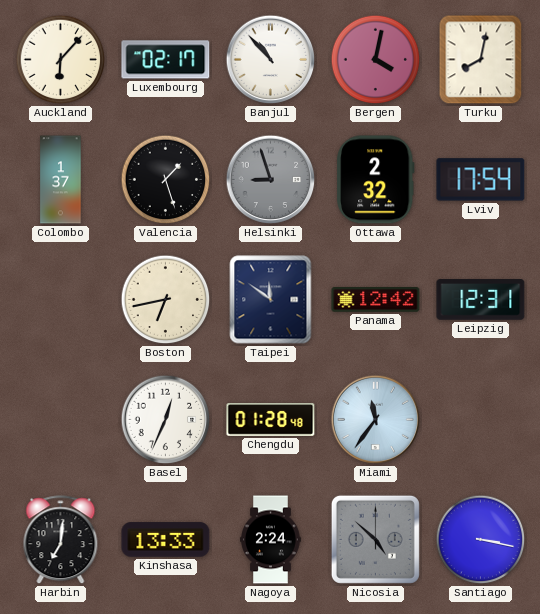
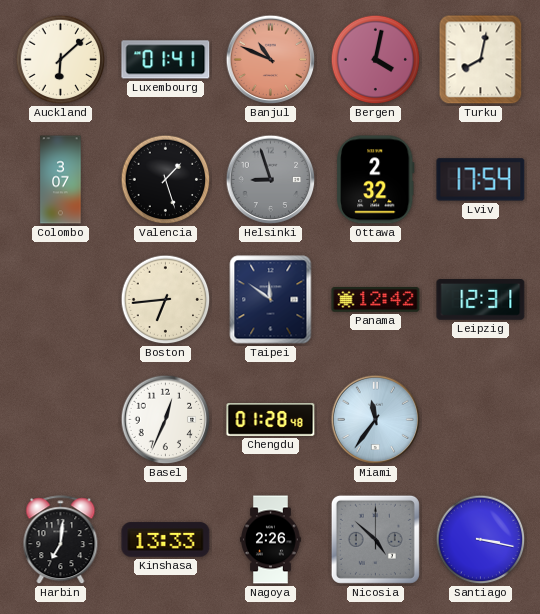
Auckland: 6:07 -> 6:08 (61, 60)
Luxembourg: 02:17 -> 01:41 (166, 60)
Banjul: 10:53 -> 10:49 (271, 60)
Banjul dial: white -> salmon (271, 60)
Colombo: 1:37 -> 3:07 (61, 180)
Boston: 6:43 -> 6:44 (166, 300)
Nagoya: 2:24 -> 2:26 (271, 540)
